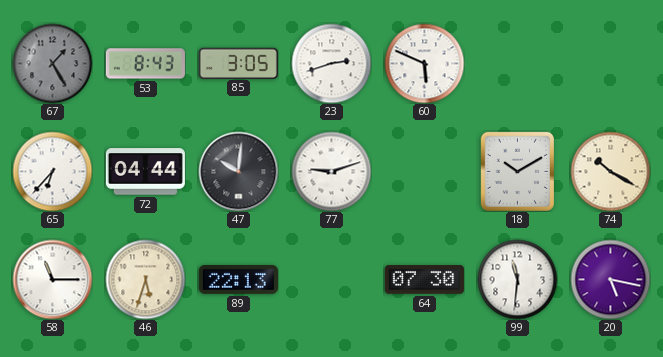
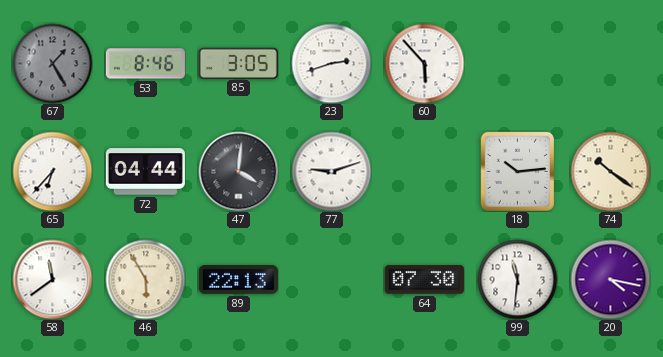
53: 8:43 -> 8:46 (145, 64)
60: 5:49 -> 5:53 (424, 63)
47: 10:01 -> 4:01 (238, 171)
18: 10:10 -> 10:14 (517, 171)
74: 10:20 -> 10:21 (610, 171)
58: 11:15 -> 11:39 (52, 279)
46: 5:33 -> 5:55 (145, 279)
20: 5:17 -> 4:17 (610, 279)
